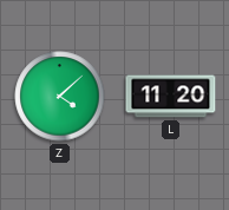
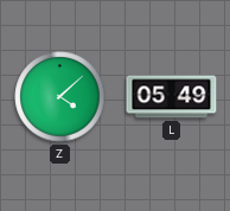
L: 11:20 -> 05:49 (172, 97)
